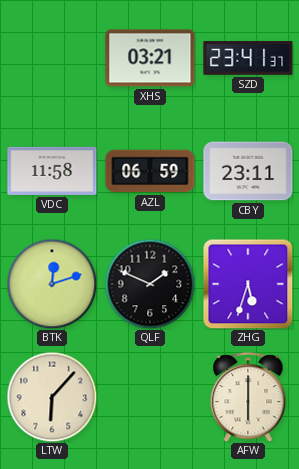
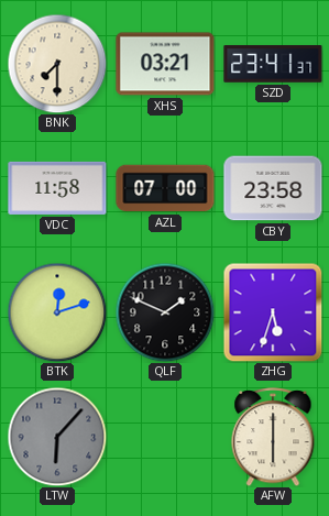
BNK: none -> 7:30 (57, 64)
AZL: 06:59 -> 07:00 (165, 188)
CBY: 23:11 -> 23:58 (273, 188)
LTW dial: cream -> grey (57, 437)
